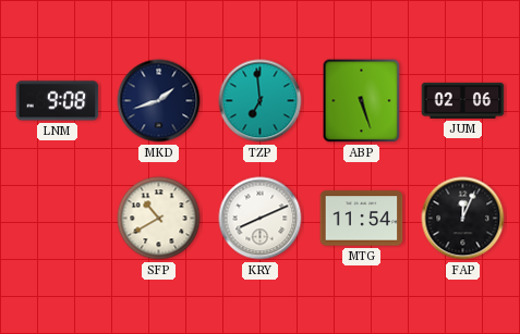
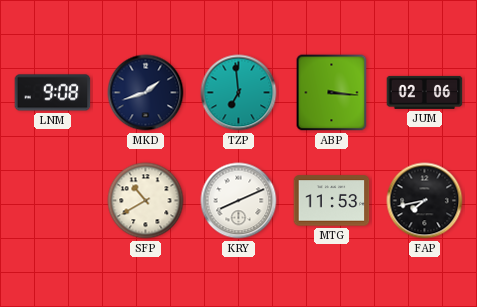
ABP: 5:27 -> 3:16 (332, 93)
MTG: 11:54 -> 11:53 (332, 201)
FAP: 12:04 -> 7:43 (425, 201)
